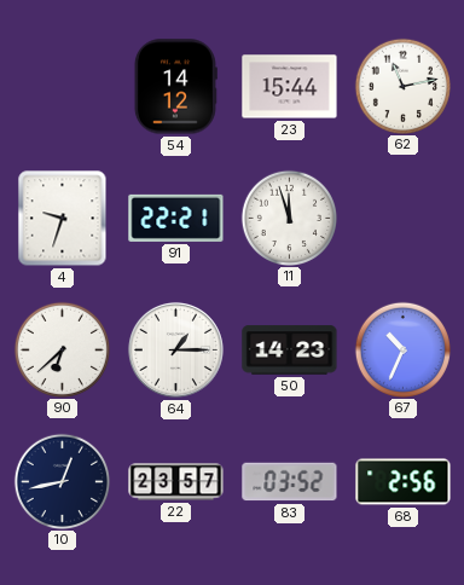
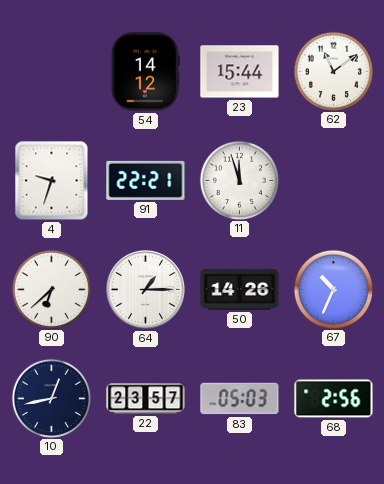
62: 11:13 -> 11:09 (333, 71)
50: 14:23 -> 14:26 (240, 290)
83: 03:52 -> 05:03 (240, 399)
